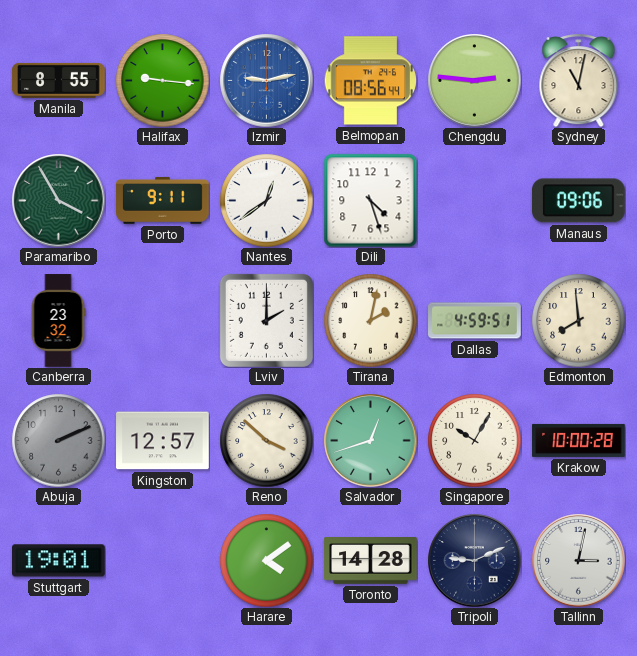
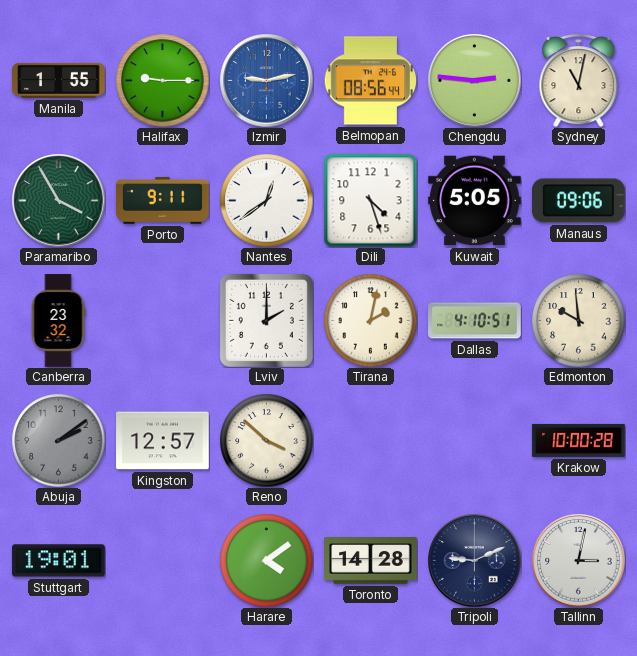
Manila: 8:55 -> 1:55 (59, 80)
Halifax: 9:16 -> 9:15 (162, 80)
Kuwait: none -> 5:05 (475, 201)
Dallas: 4:59 -> 4:10 (475, 321)
Edmonton: 7:59 -> 9:59 (578, 320)
Abuja: 2:11 -> 2:09 (58, 440)
Salvador: 12:42 -> none (370, 440)
Singapore: 10:05 -> none (474, 440)
